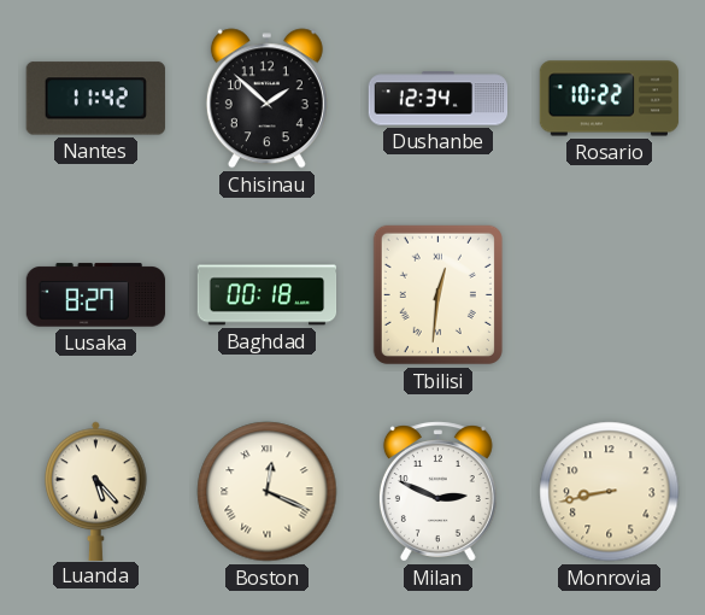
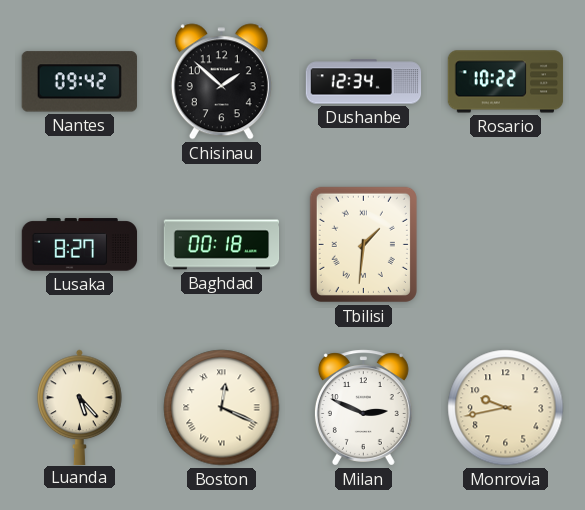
Nantes: 11:42 -> 09:42 (79, 82)
Tbilisi: 12:31 -> 1:31 (363, 244)
Monrovia: 8:43 -> 9:43 (506, 408)
